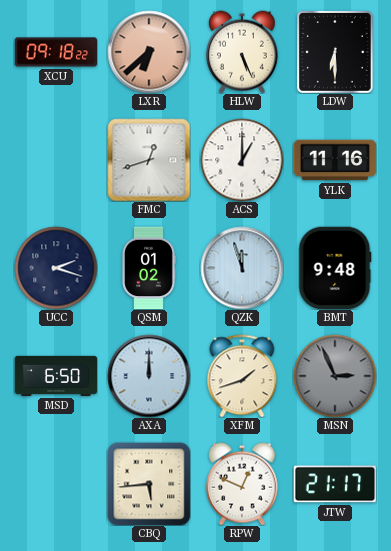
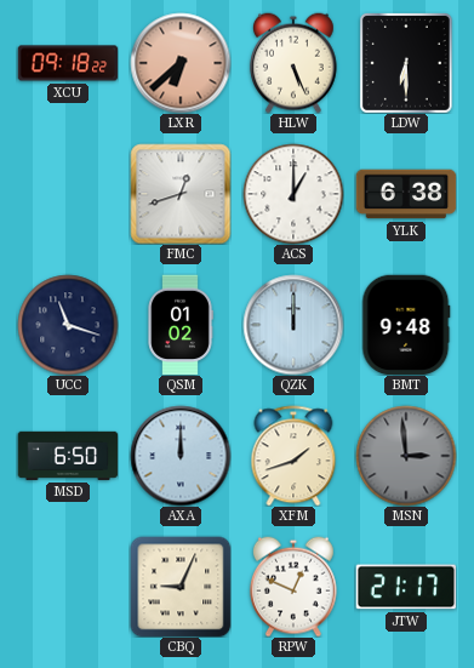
YLK: 11:16 -> 6:38 (406, 194)
UCC: 2:18 -> 11:18 (68, 325)
QZK: 11:57 -> 12:00 (293, 325)
MSN: 2:56 -> 2:59 (406, 456)
CBQ: 5:44 -> 9:04 (181, 587)
